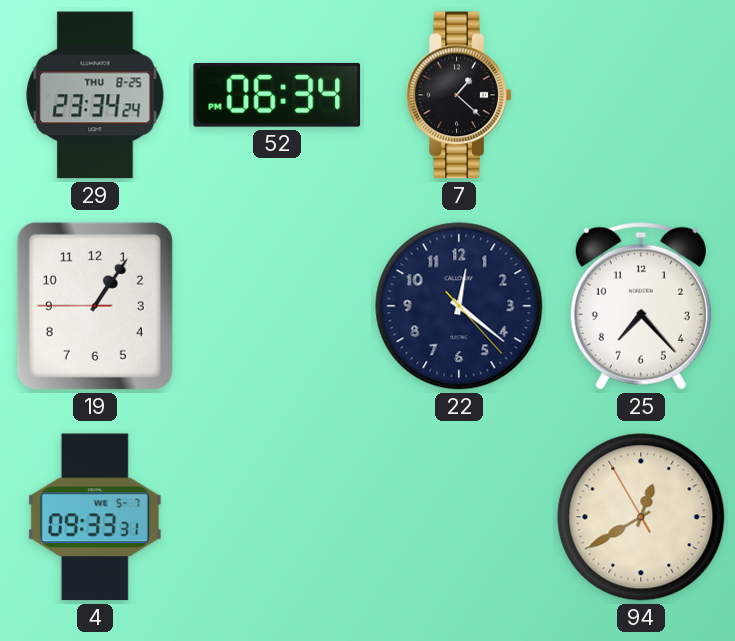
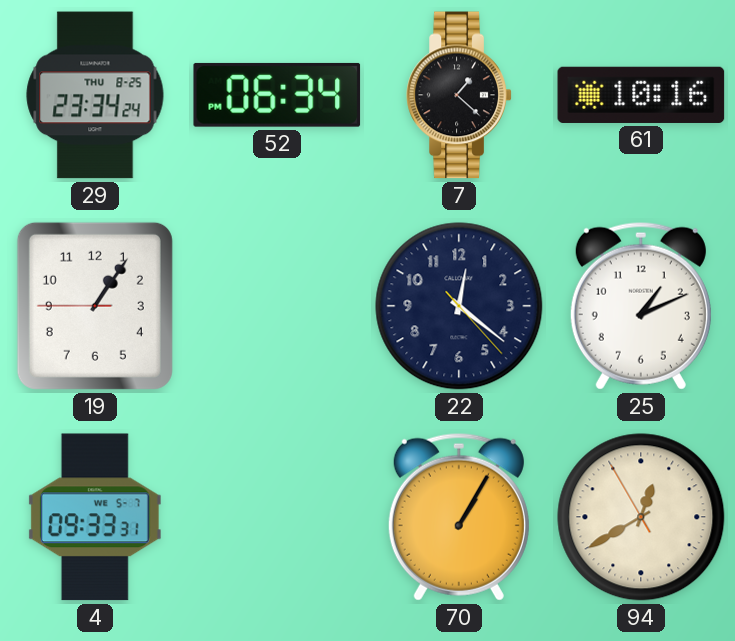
61: none -> 10:16 (641, 95)
25: 7:23 -> 1:11 (641, 306)
70: none -> 1:05 (459, 517)
